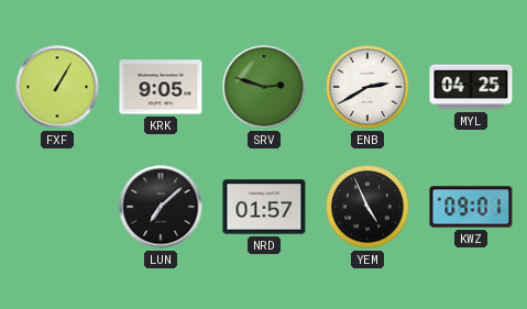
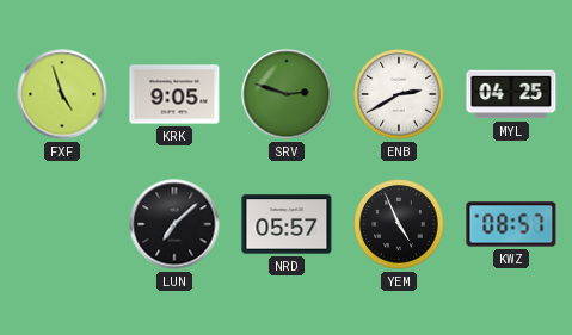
FXF: 1:05 -> 4:57 (62, 94)
NRD: 01:57 -> 05:57 (287, 224)
KWZ: 09:01 -> 08:57 (511, 224)
